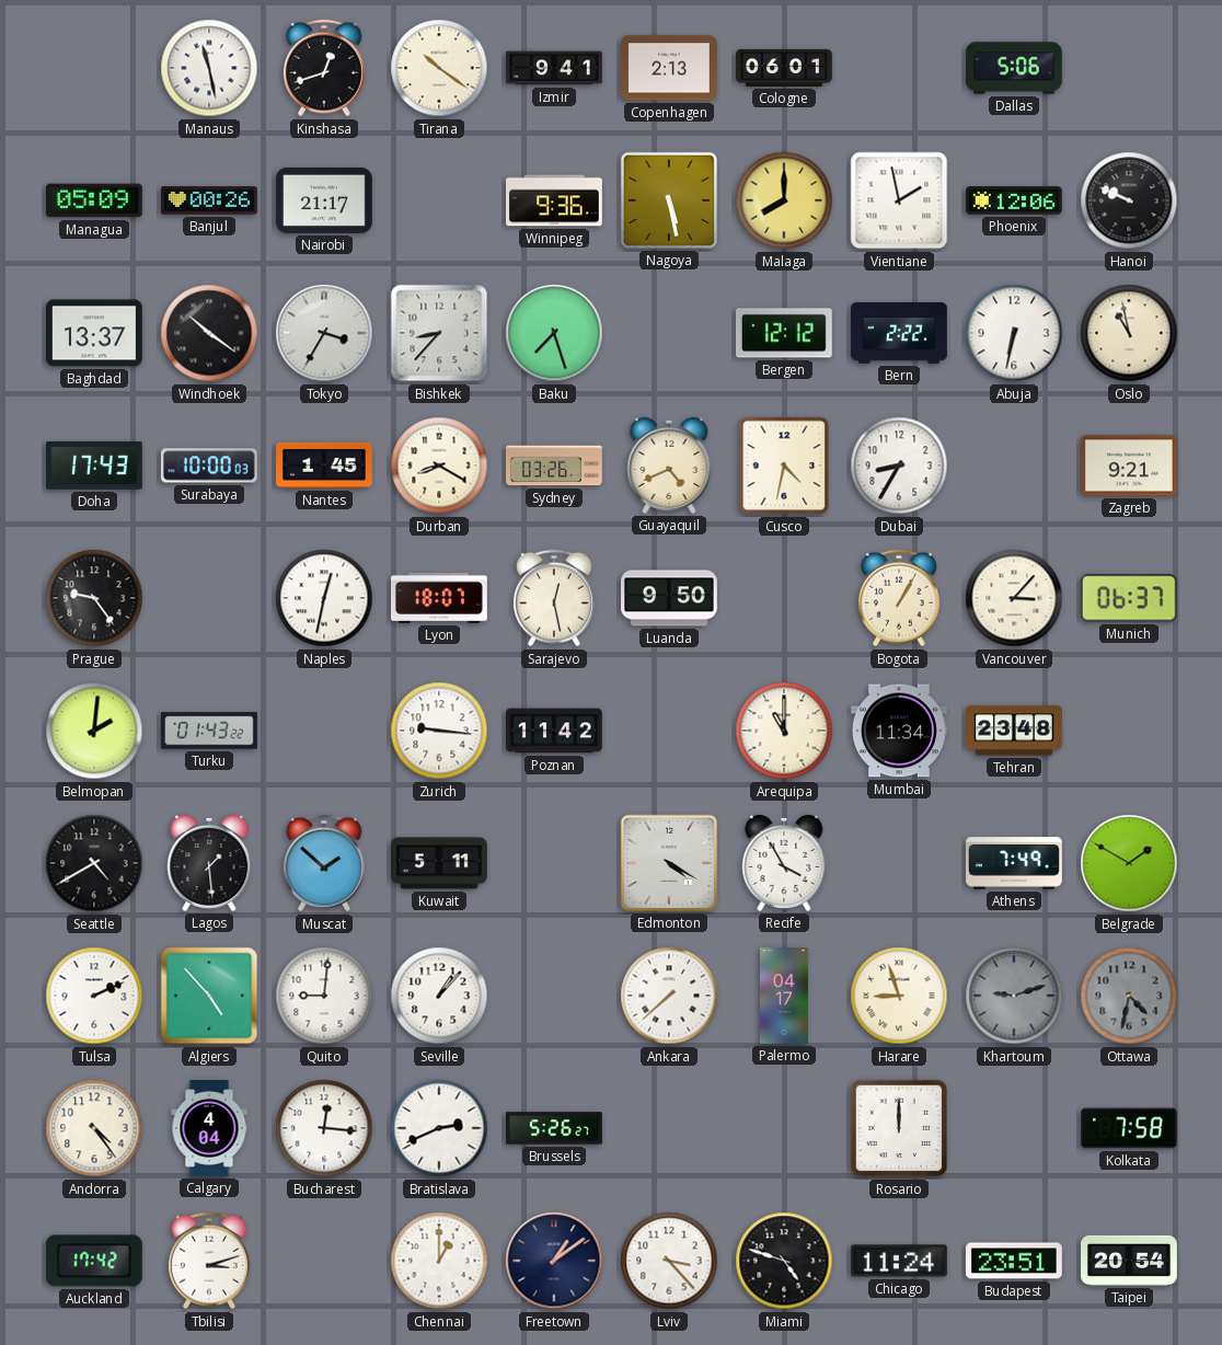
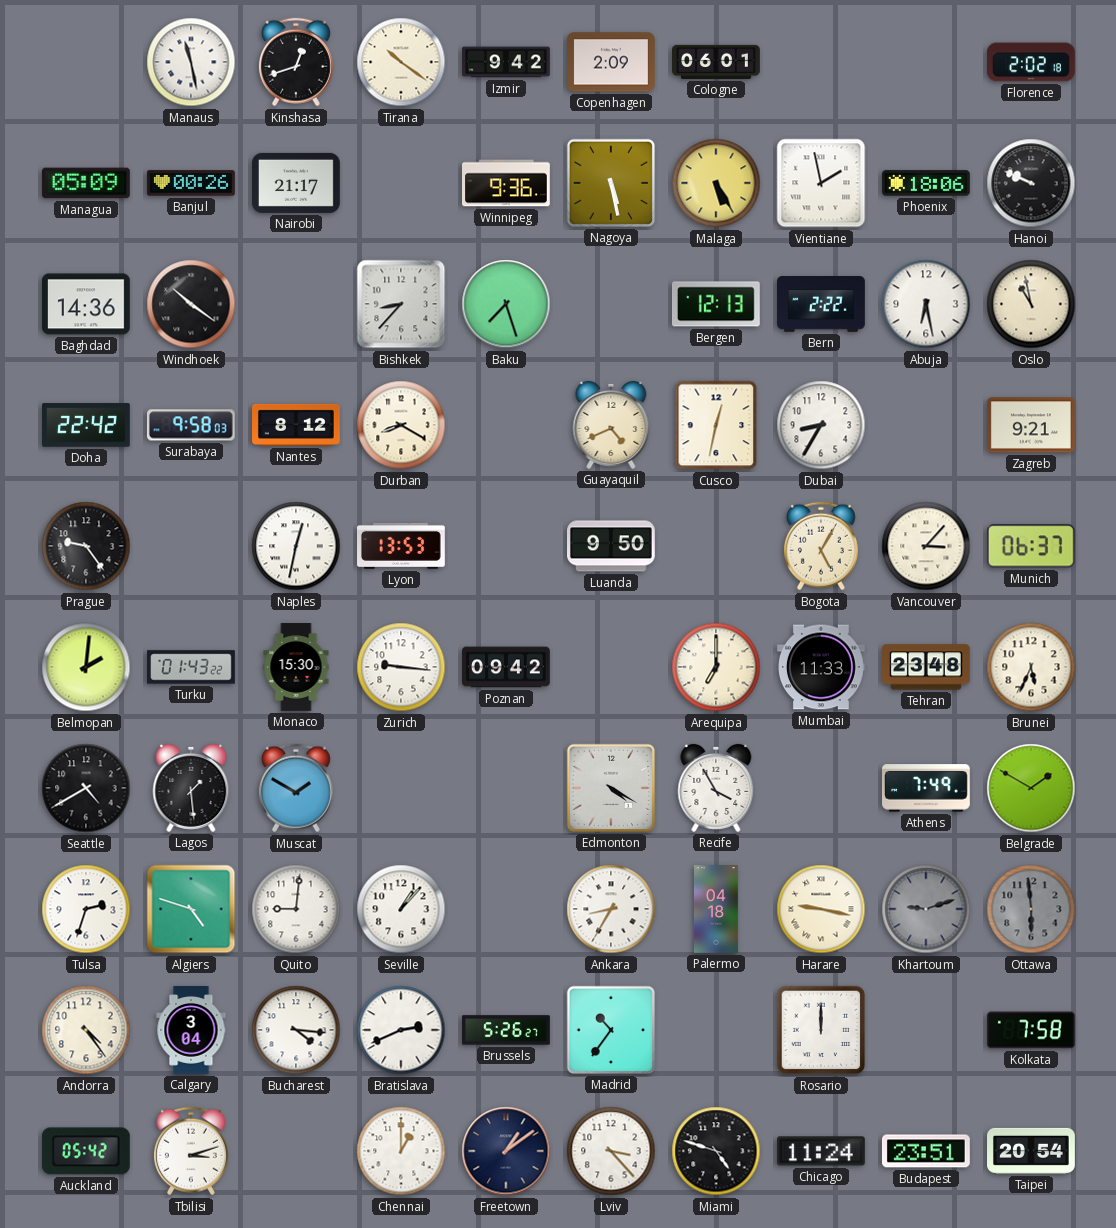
Izmir: 9:41 -> 9:42 (507, 62)
Copenhagen: 2:13 -> 2:09 (612, 62)
Dallas: 5:06 -> none (1015, 68)
Florence: none -> 2:02 (1032, 62)
Malaga: 8:00 -> 5:25 (716, 183)
Phoenix: 12:06 -> 18:06 (927, 183)
Baghdad: 13:37 -> 14:36 (86, 304)
Tokyo: 3:35 -> none (324, 333)
Bergen: 12:12 -> 12:13 (716, 304)
Abuja: 6:32 -> 6:28 (926, 304)
Doha: 17:43 -> 22:42 (87, 425)
Surabaya: 10:00 -> 9:58 (191, 425)
Nantes: 1:45 -> 8:12 (297, 425)
Sydney: 03:26 -> none (555, 465)
Cusco: 4:32 -> 12:32 (716, 425)
Lyon: 18:07 -> 13:53 (402, 546)
Sarajevo: 12:28 -> none (554, 598)
Bogota: 1:05 -> 5:05 (821, 546)
Monaco: none -> 15:30 (296, 667)
Poznan: 11:42 -> 09:42 (507, 667)
Arequipa: 11:00 -> 7:00 (716, 667)
Mumbai: 11:34 -> 11:33 (822, 667)
Brunei: none -> 5:34 (1031, 667)
Muscat: 1:52 -> 1:50 (296, 788)
Kuwait: 5:11 -> none (440, 863)
Tulsa: 2:11 -> 2:33 (86, 909)
Algiers: 4:53 -> 4:48 (191, 909)
Ankara: 7:38 -> 8:35 (611, 909)
Palermo: 04:17 -> 04:18 (716, 910)
Harare: 8:57 -> 9:17 (821, 909)
Ottawa: 4:32 -> 5:59 (1031, 909)
Calgary: 4:04 -> 3:04 (191, 1030)
Bucharest: 12:16 -> 4:16 (296, 1030)
Madrid: none -> 10:36 (611, 1030)
Auckland: 17:42 -> 05:42 (86, 1151)
